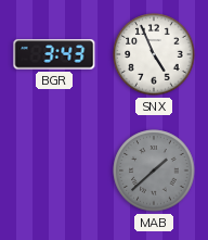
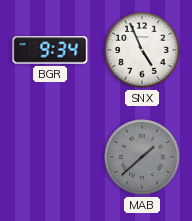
BGR: 3:43 -> 9:34 (50, 50)
